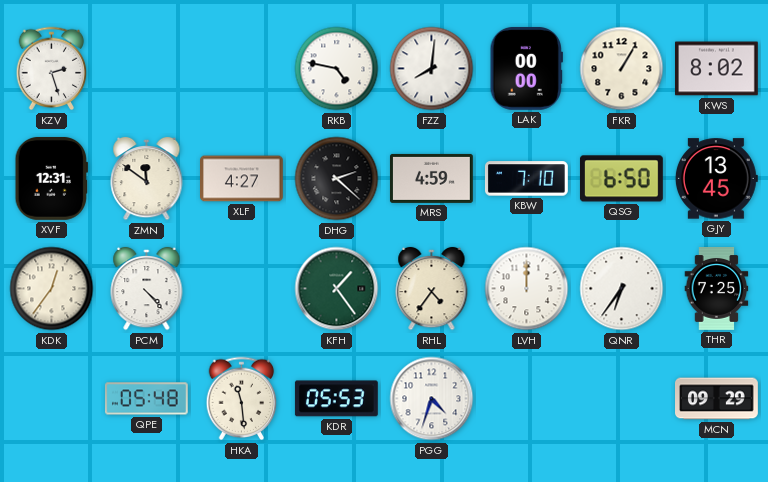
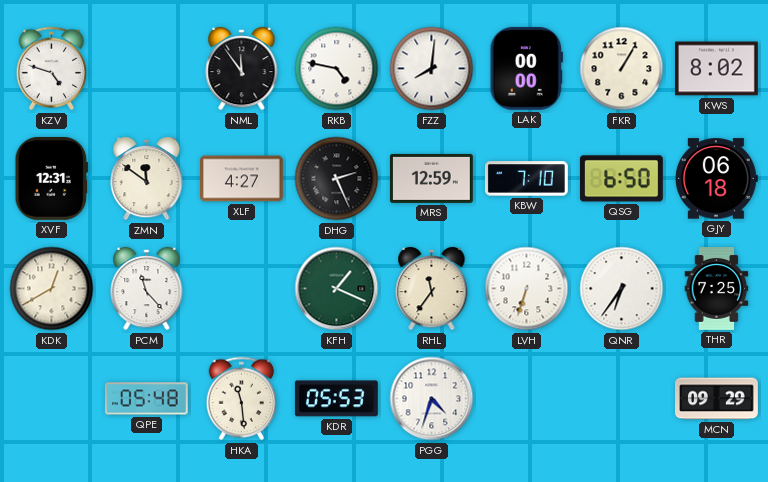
KZV: 2:27 -> 4:48 (52, 69)
NML: none -> 11:54 (242, 69)
DHG: 2:22 -> 2:26 (337, 179)
MRS: 4:59 -> 12:59 (432, 178)
GJY: 13:45 -> 06:18 (716, 179)
KDK: 12:36 -> 12:40 (52, 289)
PCM: 4:23 -> 11:23 (147, 289)
KFH: 1:24 -> 1:19 (337, 289)
RHL: 4:36 -> 11:36 (432, 289)
LVH: 12:00 -> 6:33 (527, 289)
